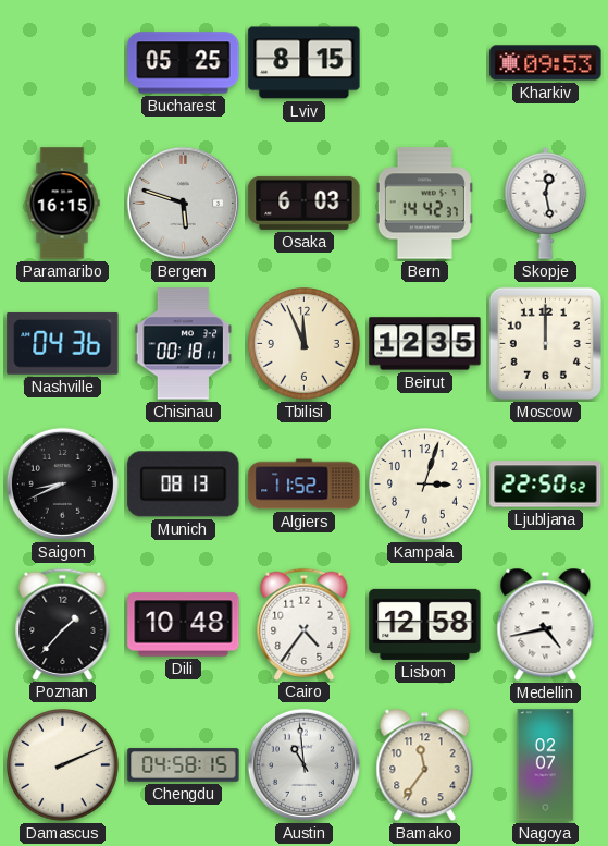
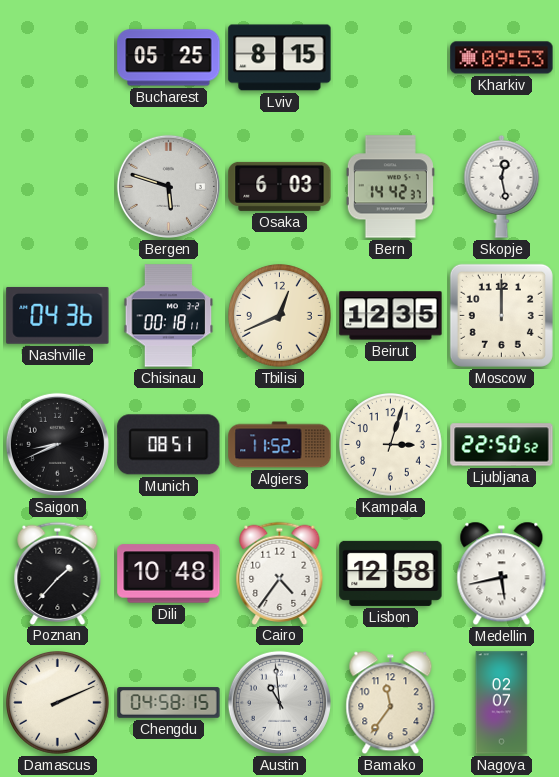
Paramaribo: 16:15 -> none (62, 204)
Tbilisi: 11:56 -> 12:41 (280, 316)
Munich: 08:13 -> 08:51 (169, 445)
Medellin: 4:43 -> 5:43 (502, 574)
